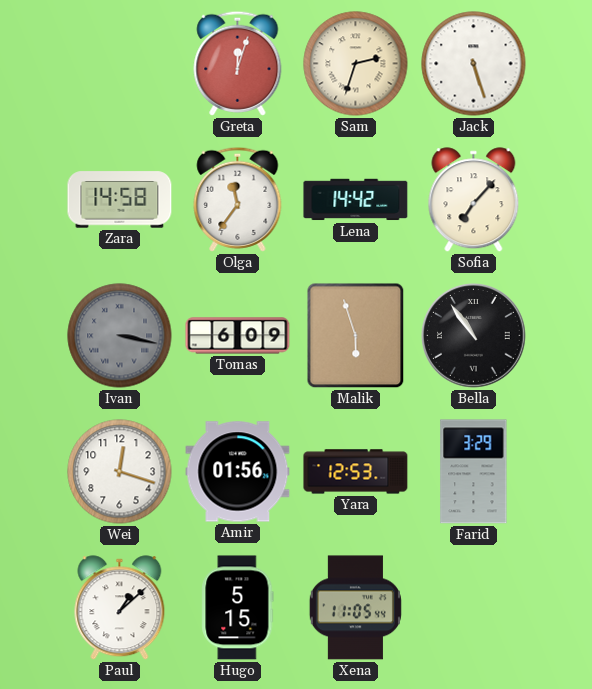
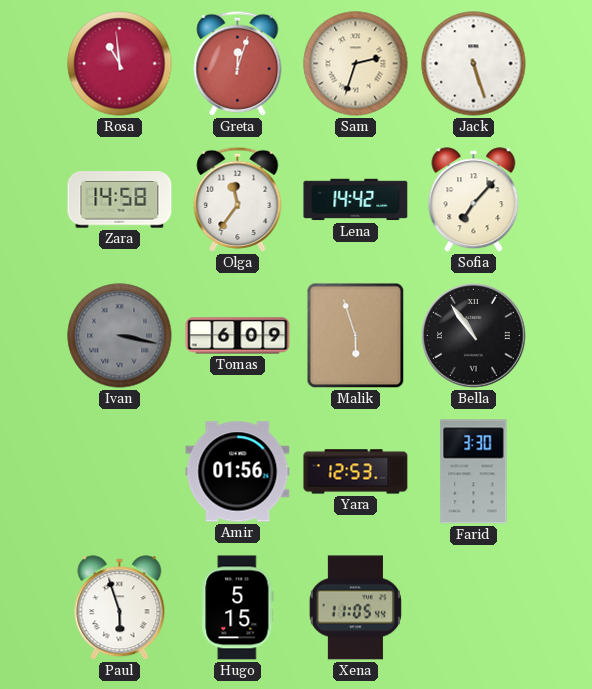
Rosa: none -> 10:59 (120, 64)
Wei: 12:18 -> none (120, 472)
Farid: 3:29 -> 3:30 (474, 472)
Paul: 1:08 -> 5:57 (120, 608)
